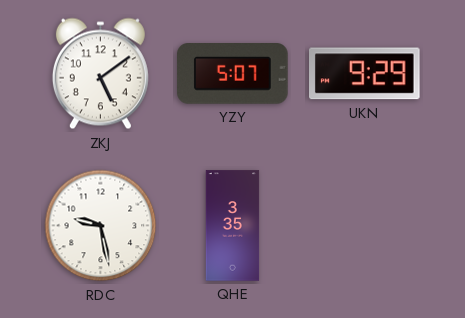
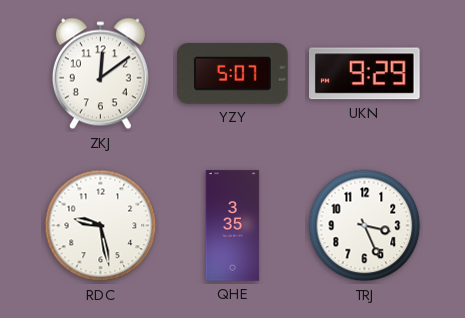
ZKJ: 5:09 -> 12:09 (100, 74)
TRJ: none -> 3:26 (365, 226)
